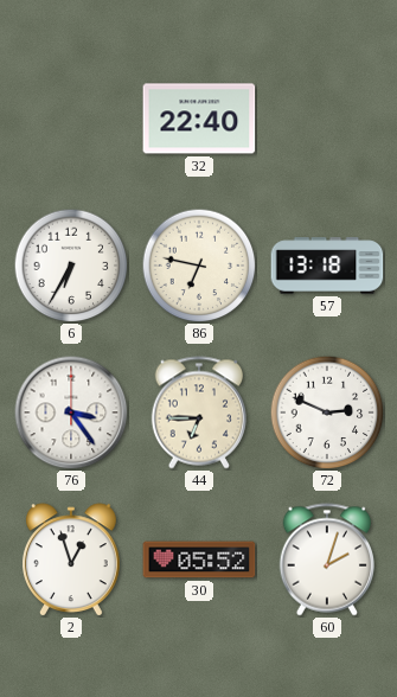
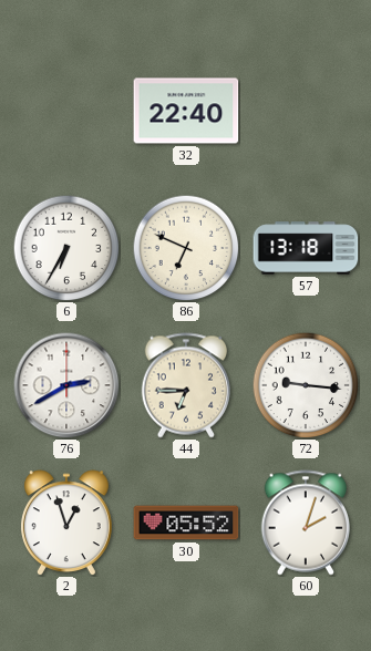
86: 6:47 -> 6:49 (186, 248)
76: 3:24 -> 2:40 (66, 385)
72: 2:49 -> 9:16 (306, 385)
